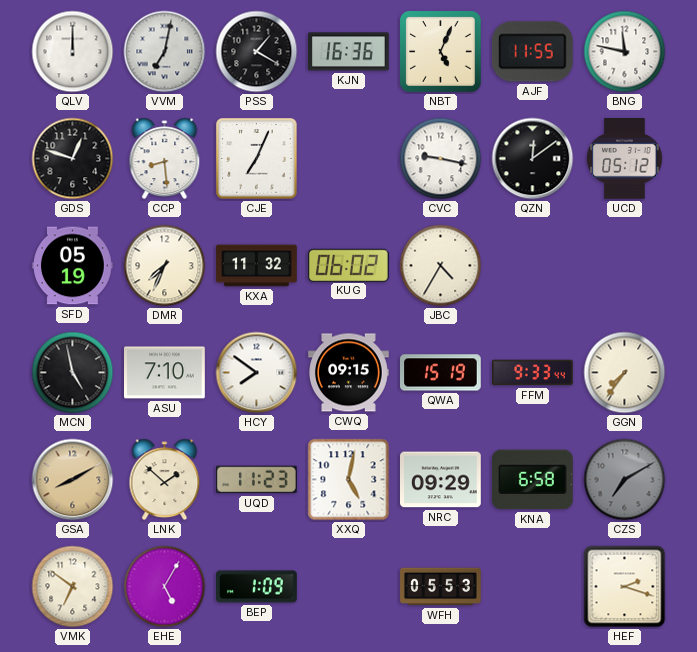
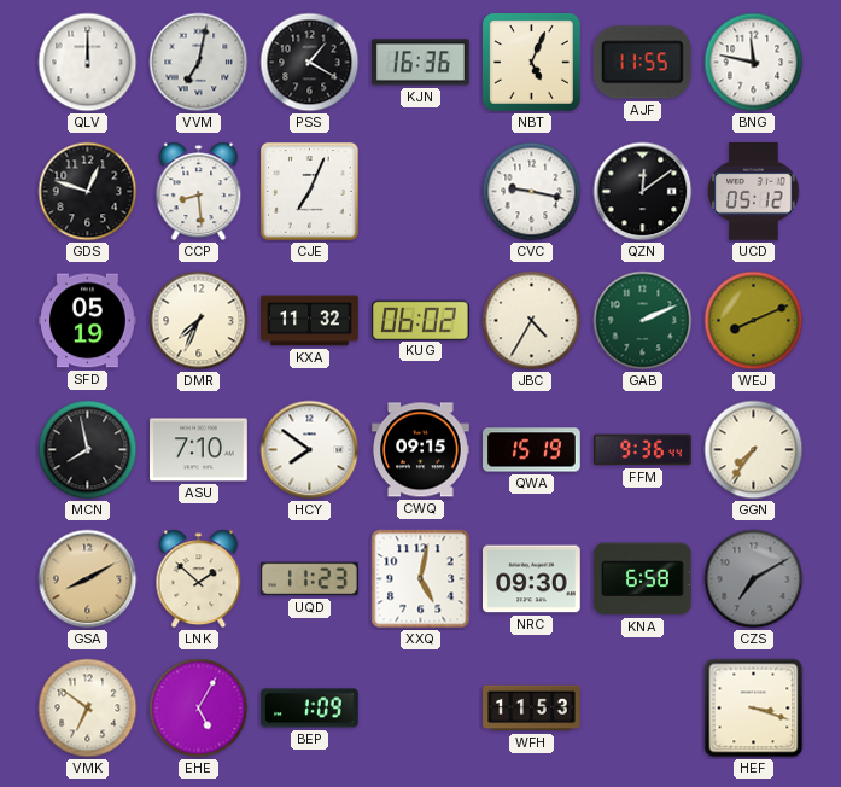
GAB: none -> 2:11 (643, 321)
WEJ: none -> 8:11 (754, 321)
MCN: 4:58 -> 7:58 (88, 450)
FFM: 9:33 -> 9:36 (643, 450)
NRC: 09:29 -> 09:30 (532, 579)
WFH: 05:53 -> 11:53 (532, 709)
HEF: 2:18 -> 3:18 (754, 709)
